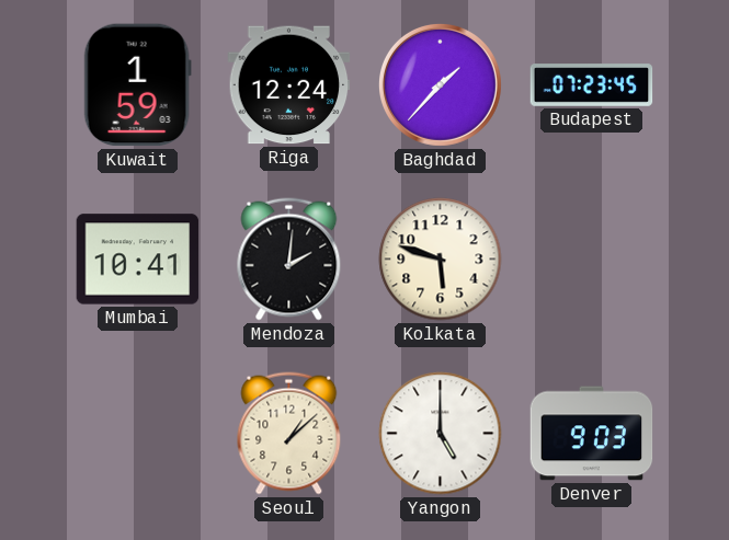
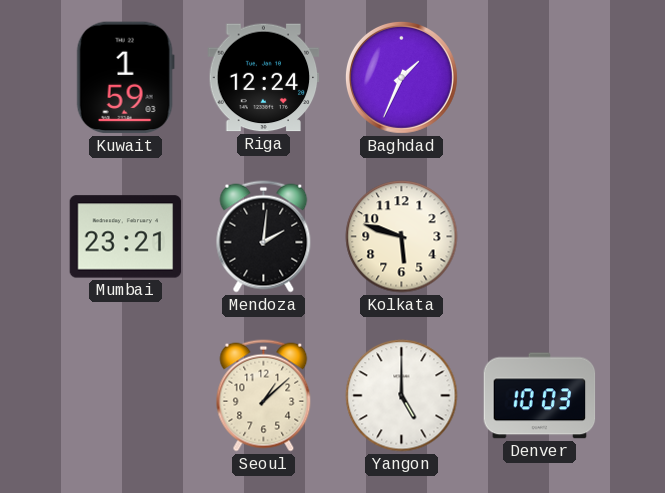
Baghdad: 1:37 -> 1:34 (401, 77)
Budapest: 07:23 -> none (592, 85)
Mumbai: 10:41 -> 23:21 (126, 237)
Denver: 9:03 -> 10:03 (540, 396)
